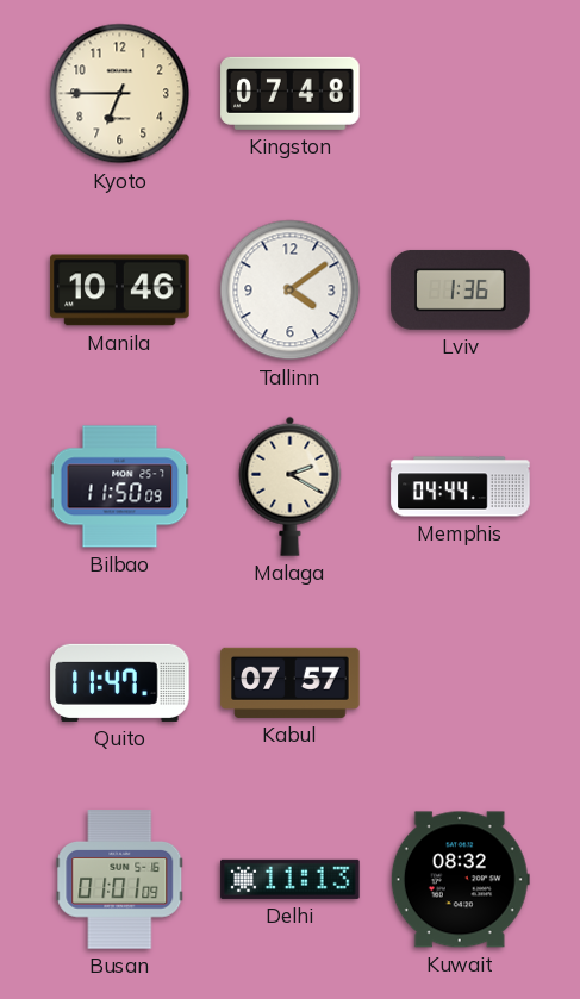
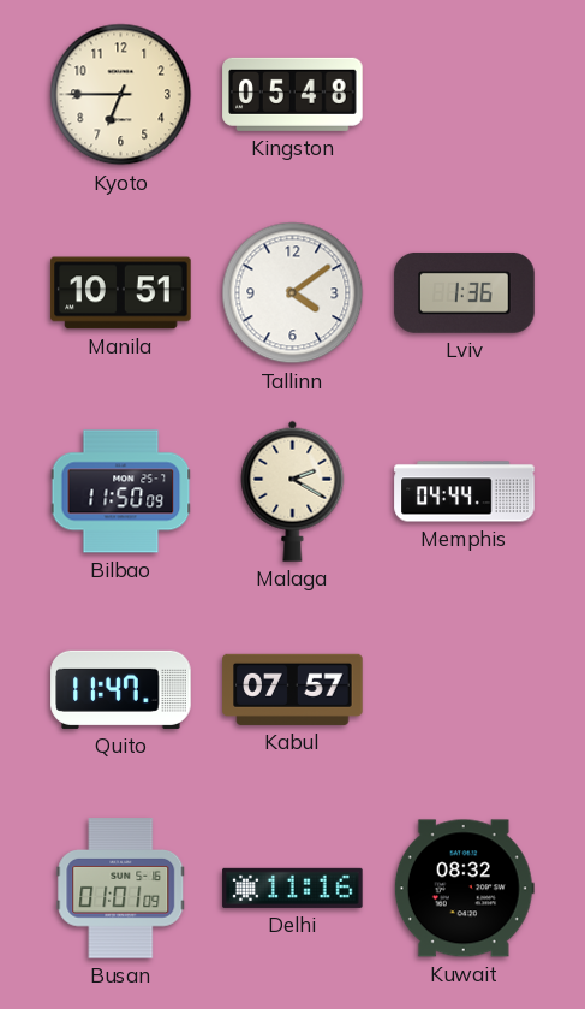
Kingston: 07:48 -> 05:48 (293, 94)
Manila: 10:46 -> 10:51 (121, 293)
Delhi: 11:13 -> 11:16 (293, 888)
